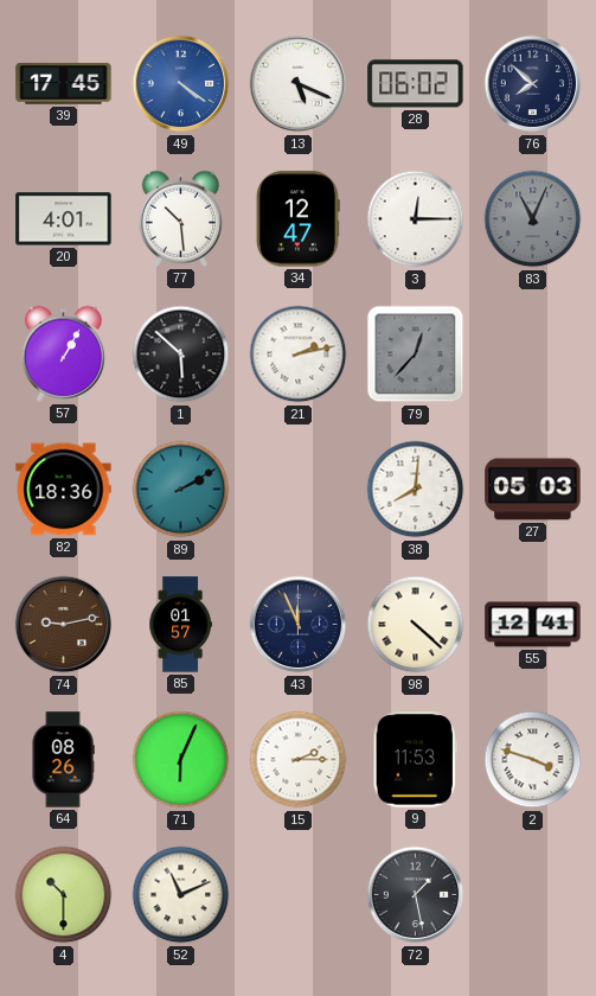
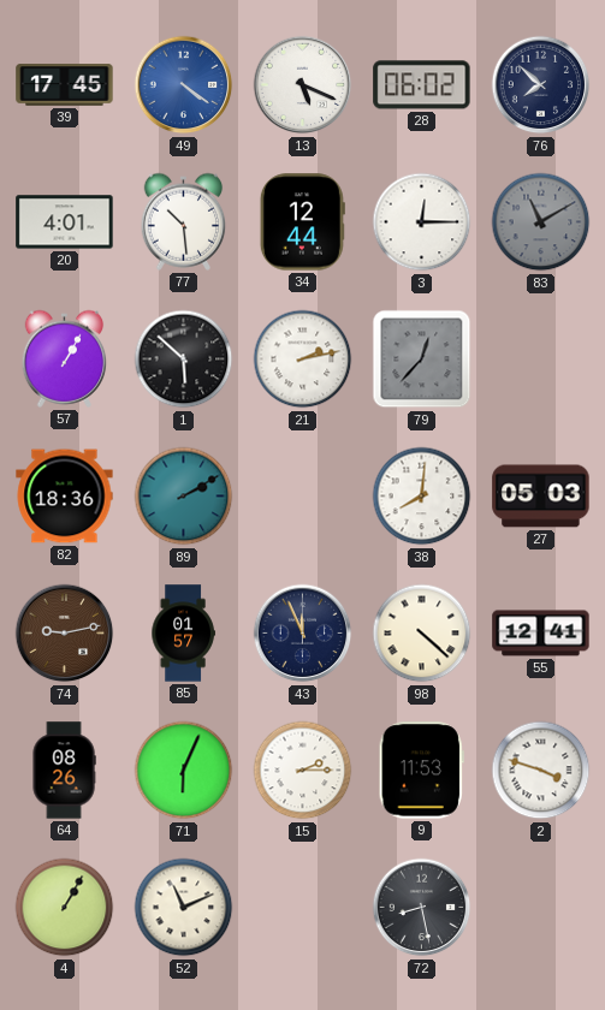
34: 12:47 -> 12:44 (302, 222)
83: 11:04 -> 11:10 (541, 222)
4: 10:30 -> 1:05 (65, 908)
72: 1:28 -> 8:28 (422, 908)
